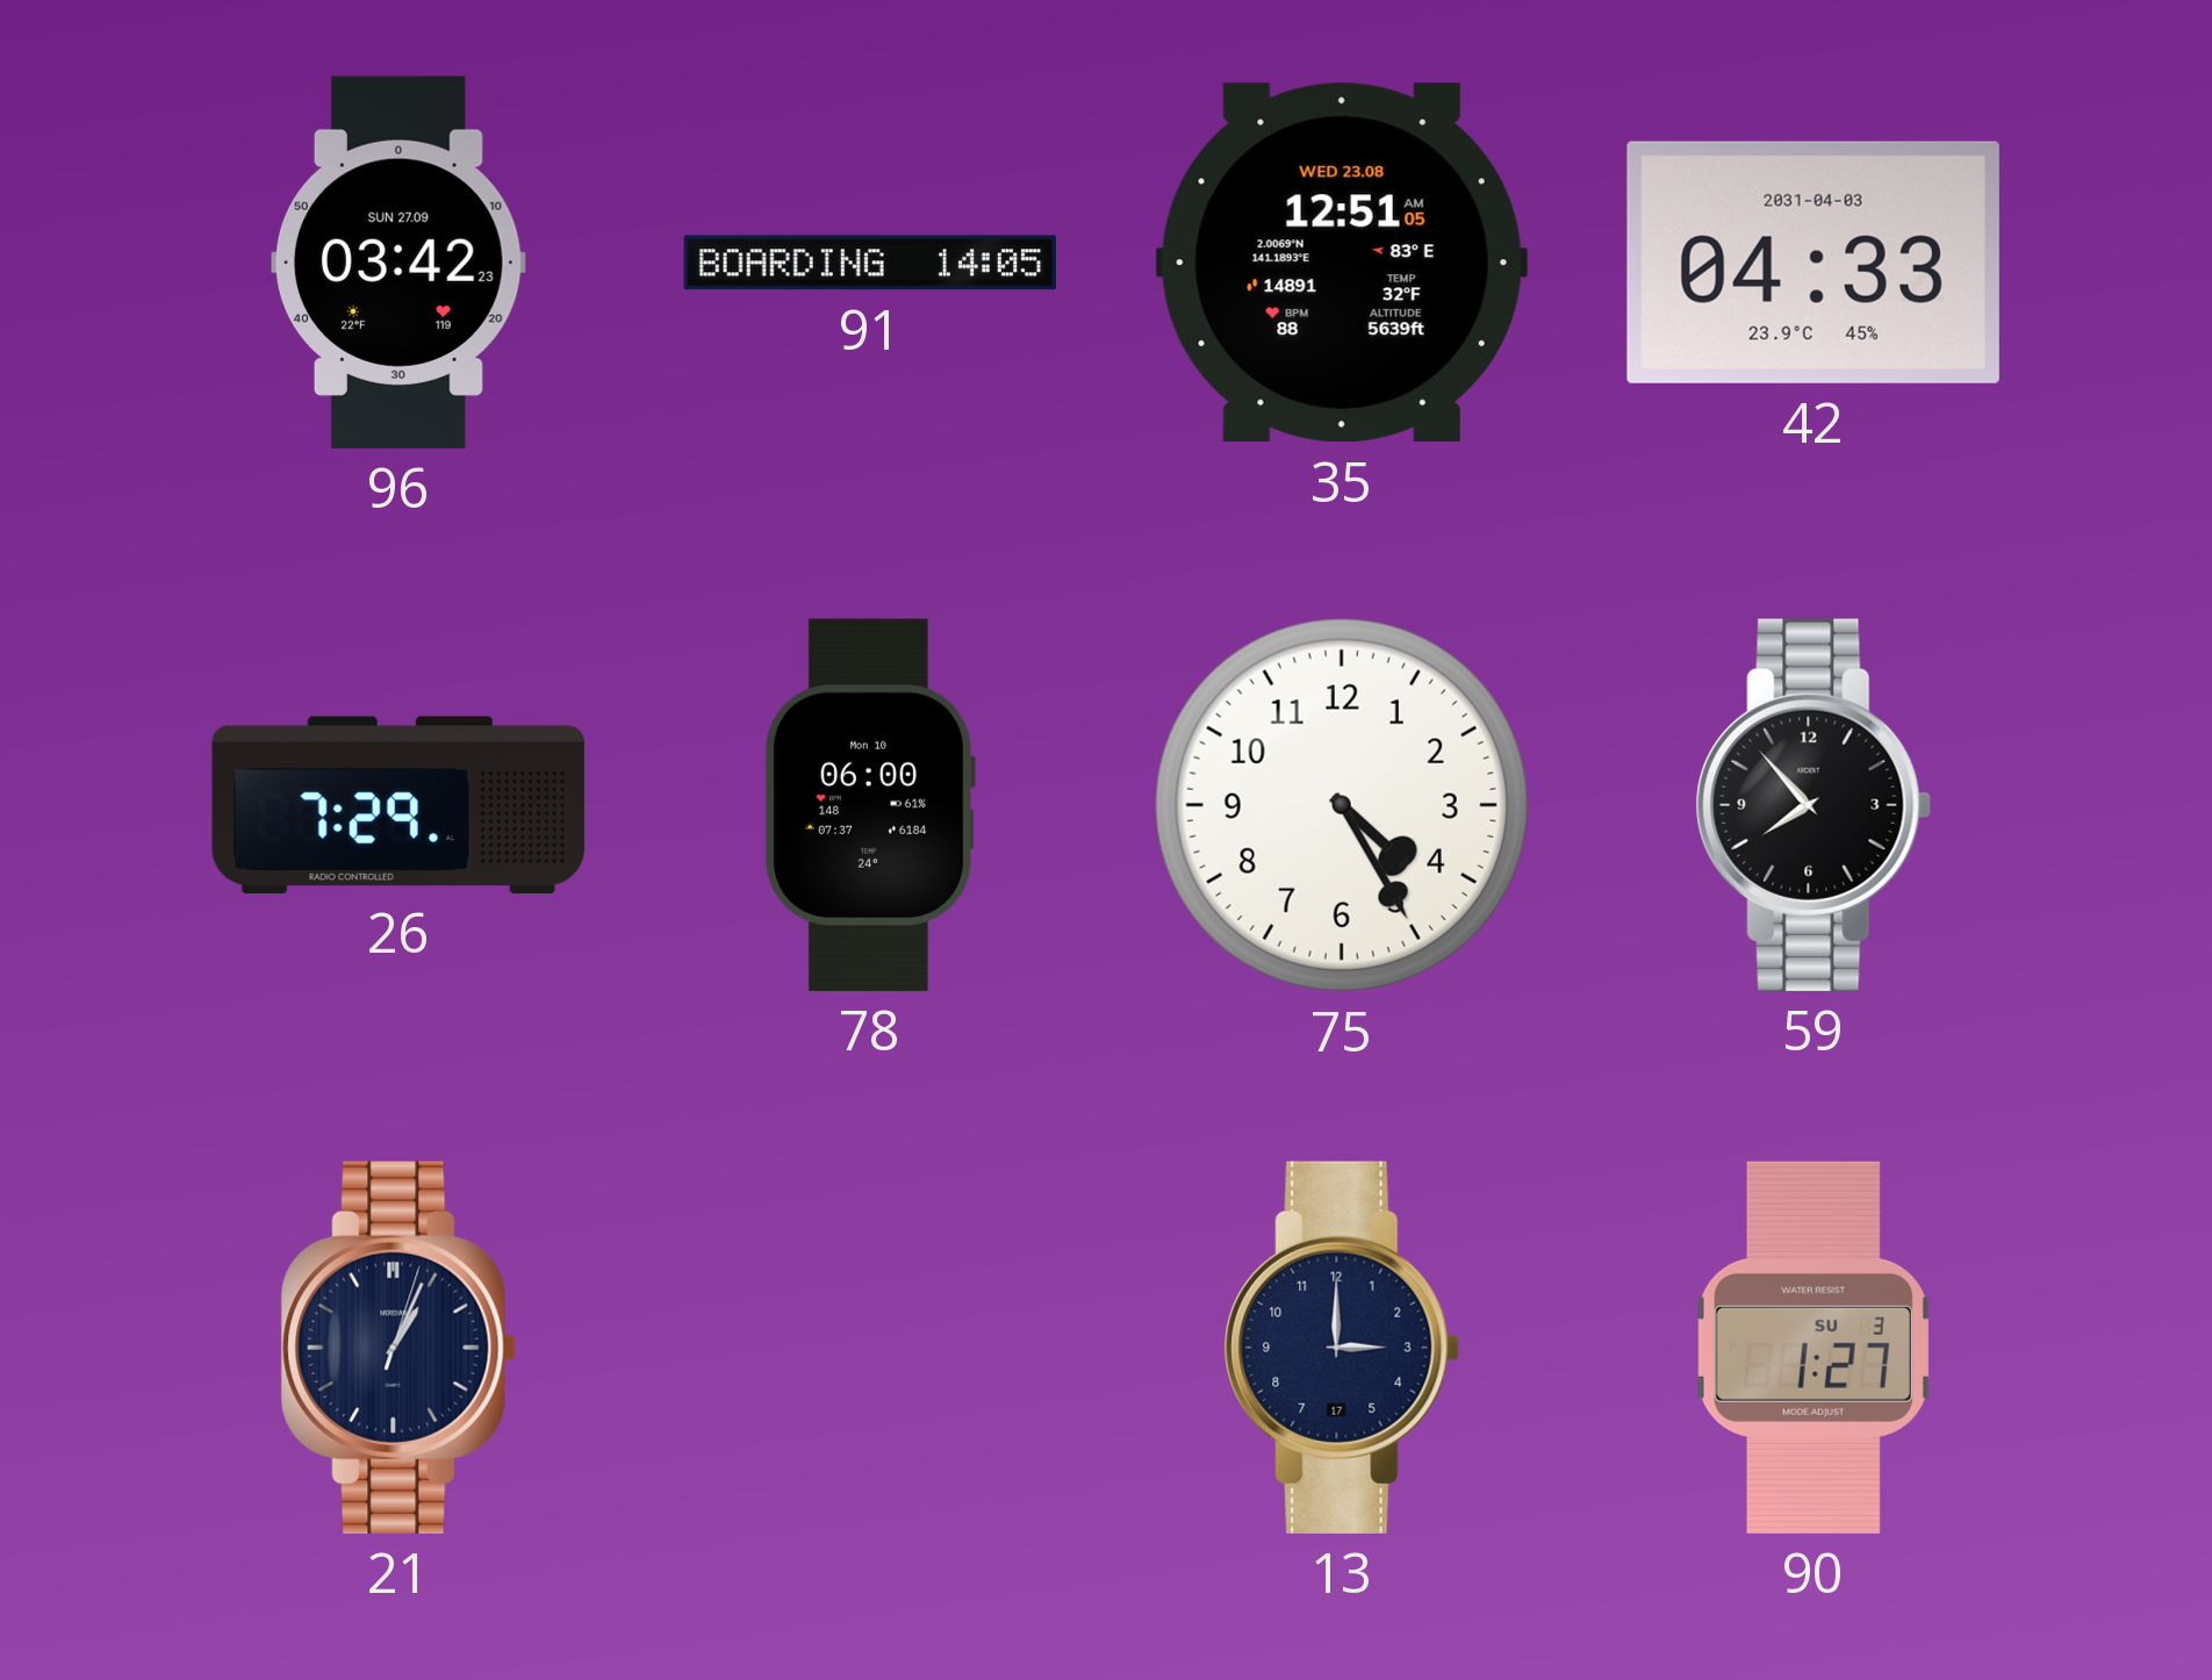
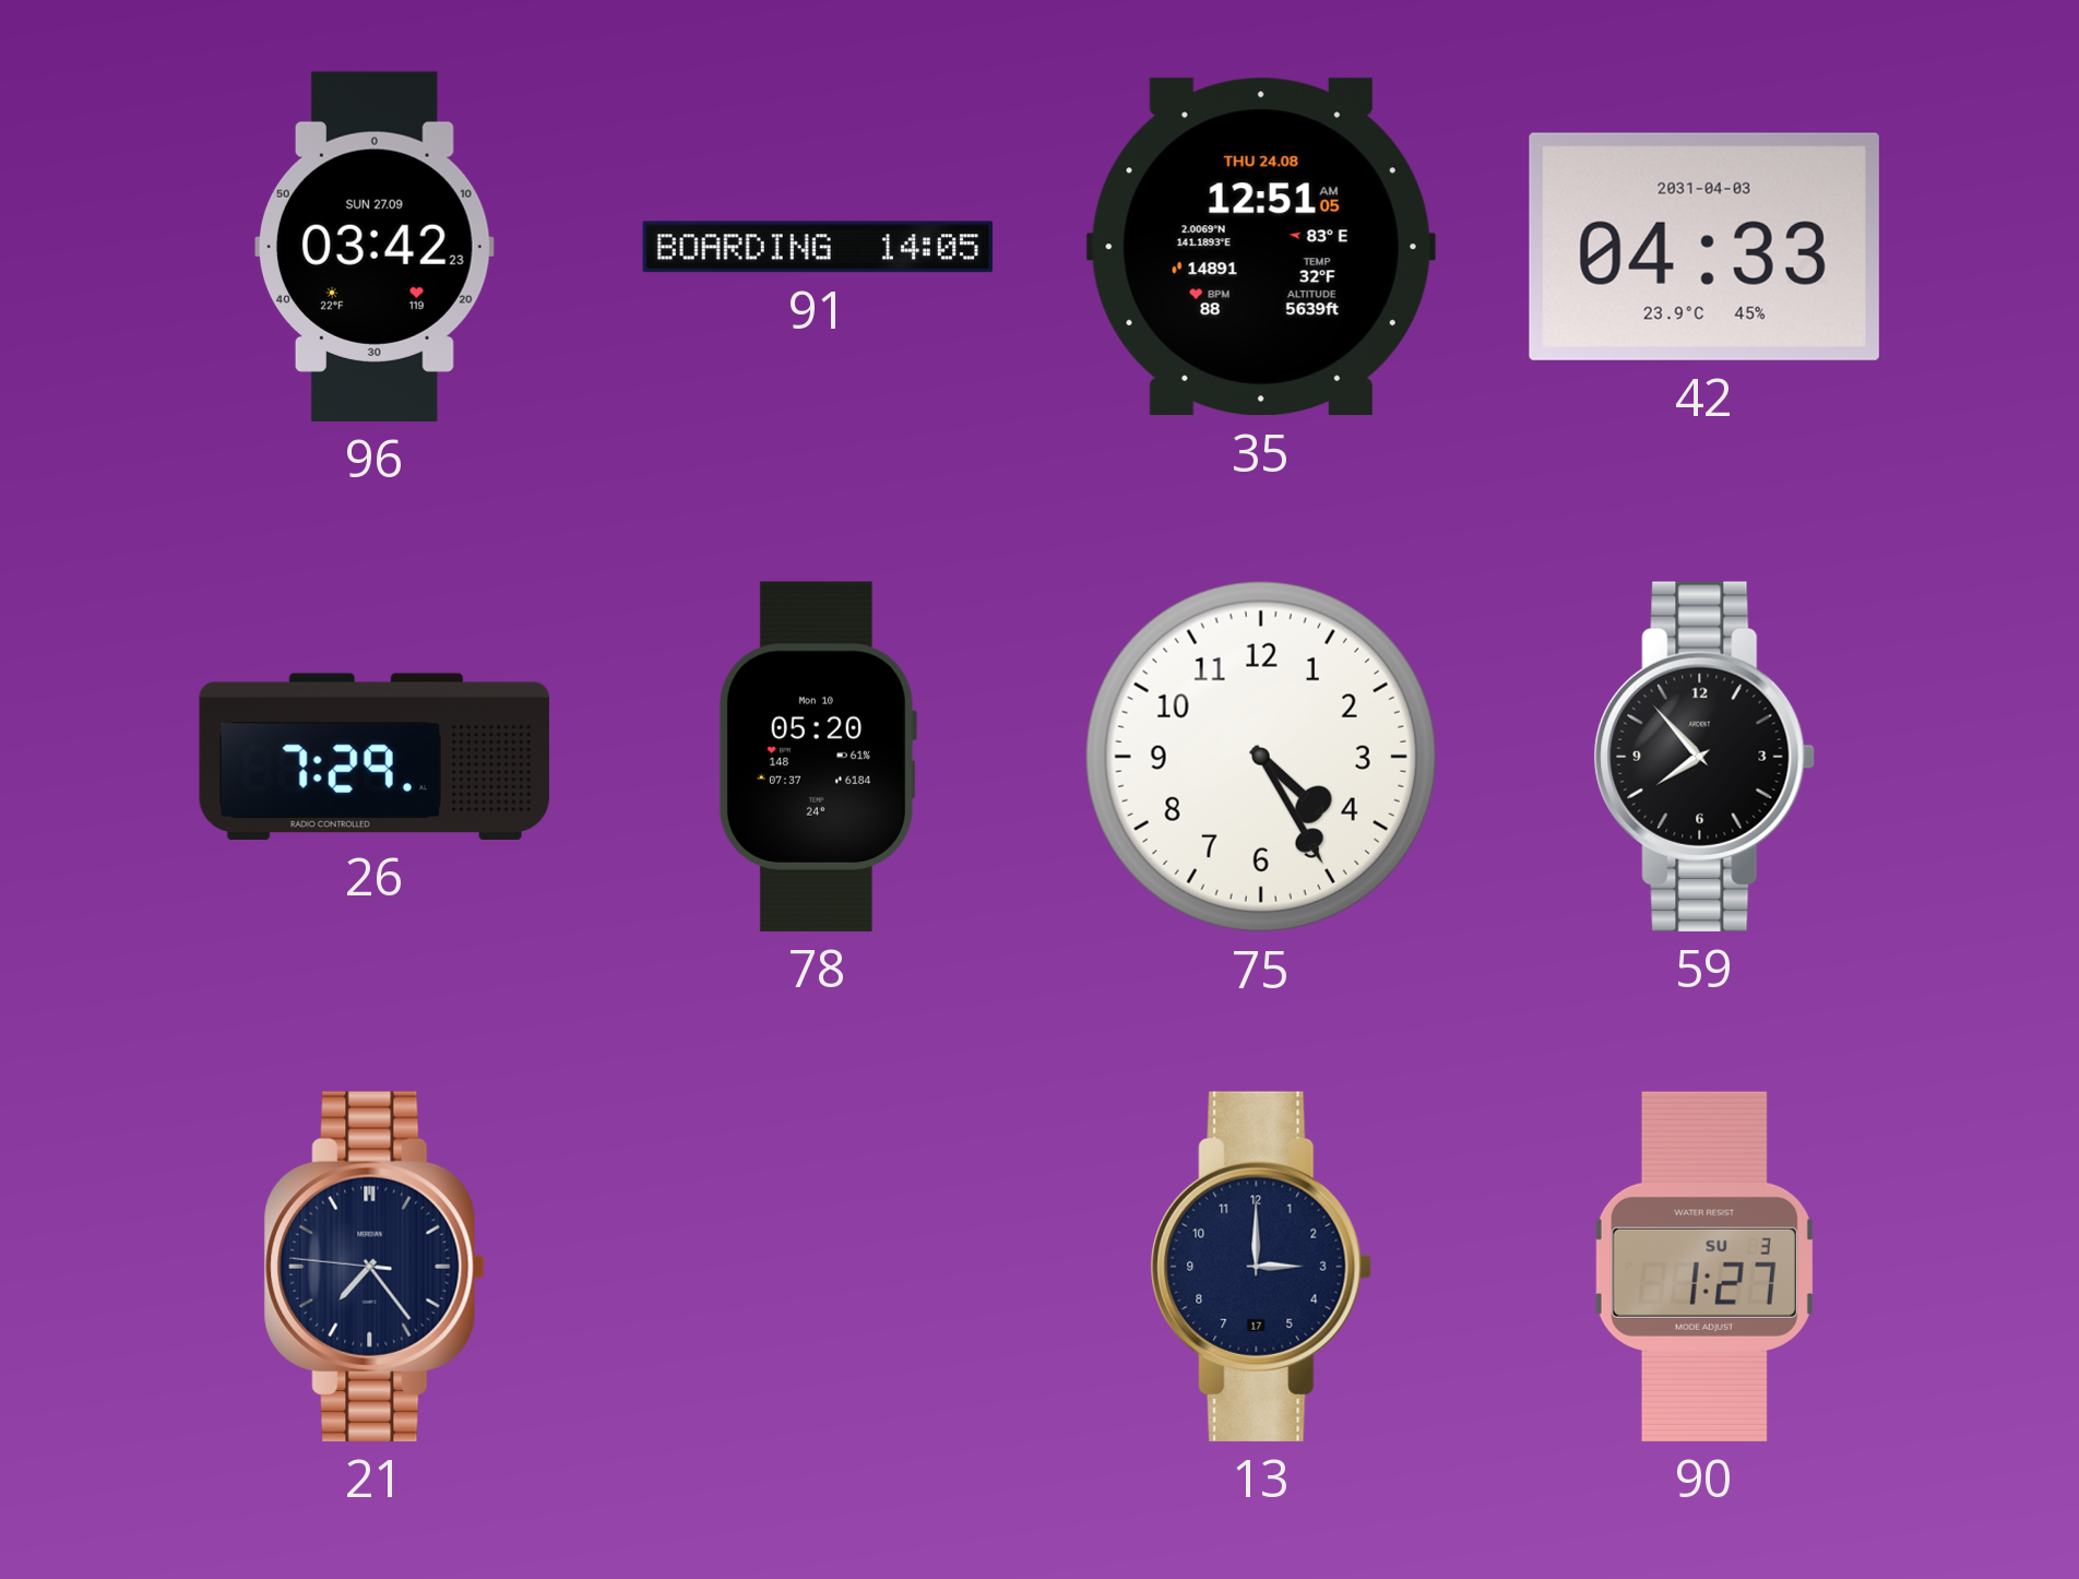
35 date: WED 23.08 -> THU 24.08 (1261, 247)
78: 06:00 -> 05:20 (817, 757)
21: 1:04 -> 7:23 (375, 1267)
